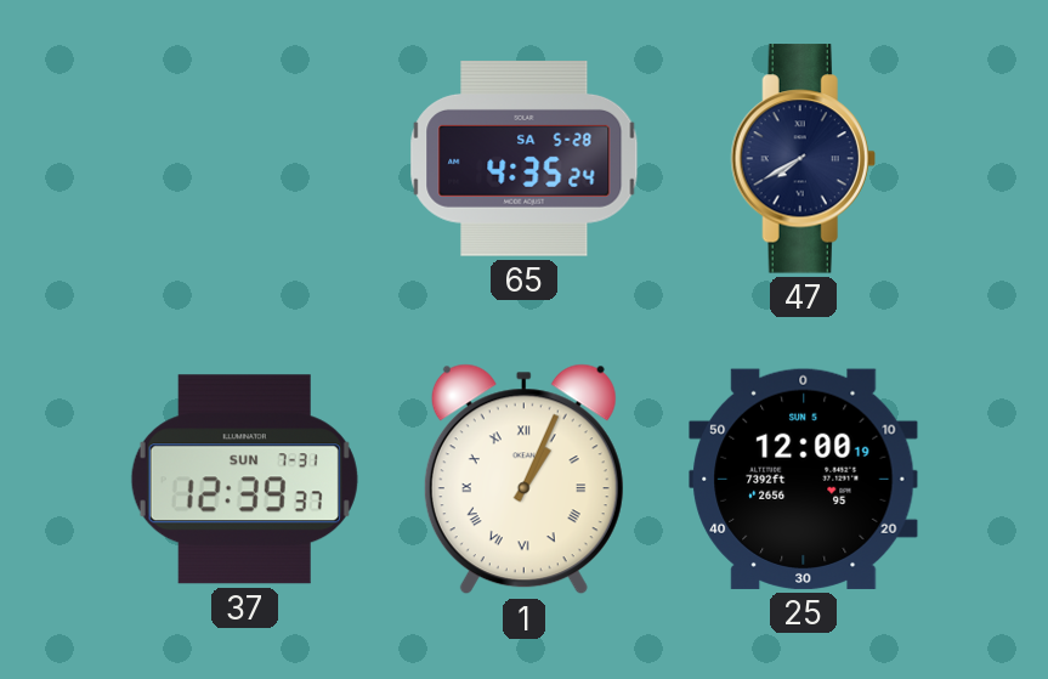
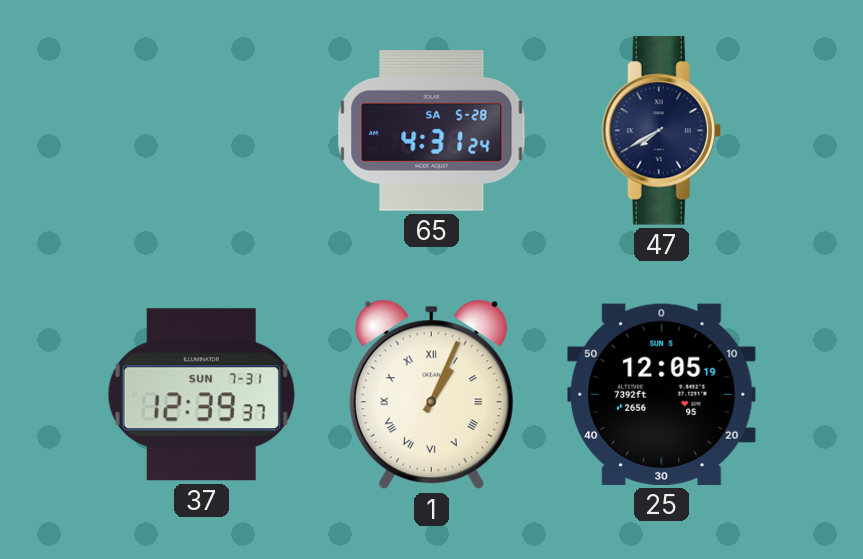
65: 4:35 -> 4:31 (432, 131)
25: 12:00 -> 12:05 (662, 394)
